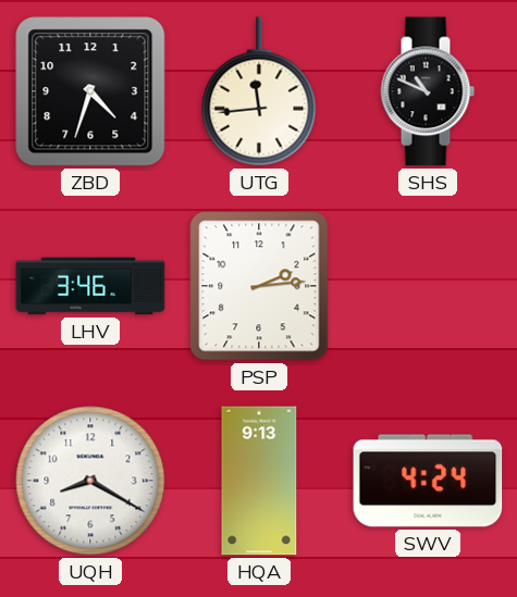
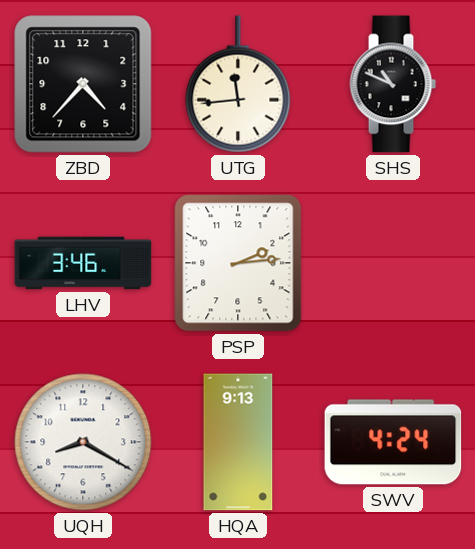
ZBD: 4:33 -> 4:37 (83, 84)
